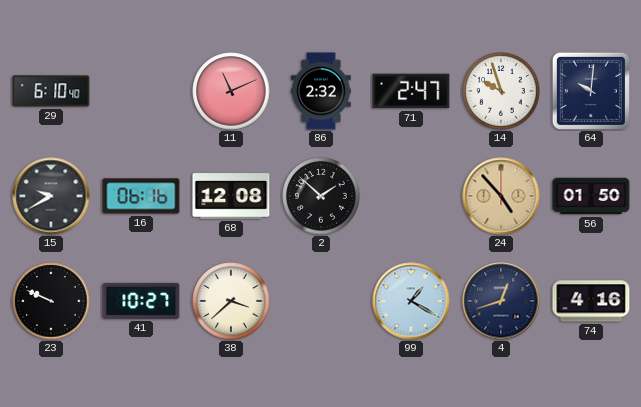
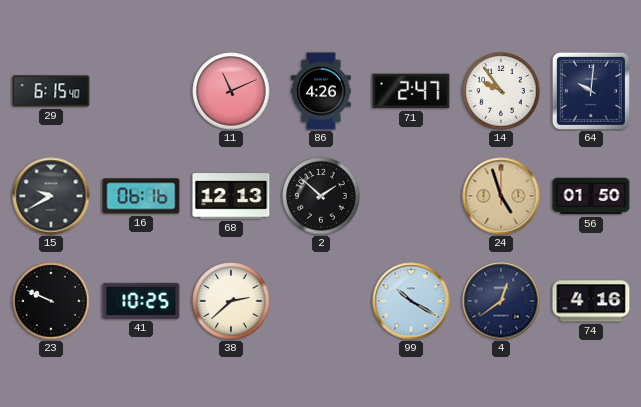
29: 6:10 -> 6:15 (51, 91)
86: 2:32 -> 4:26 (321, 91)
14: 9:57 -> 9:54 (501, 91)
68: 12:08 -> 12:13 (231, 196)
24: 4:53 -> 4:57 (501, 196)
41: 10:27 -> 10:25 (141, 301)
38: 3:38 -> 2:38 (231, 301)
99: 1:20 -> 10:20 (411, 301)
4: 12:42 -> 12:39 (501, 301)
